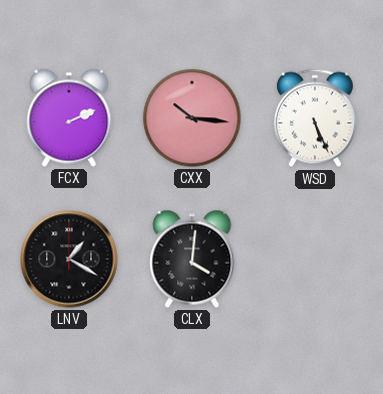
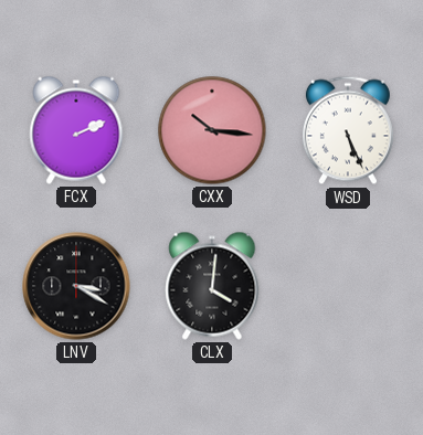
LNV: 1:20 -> 3:20 (76, 286)
